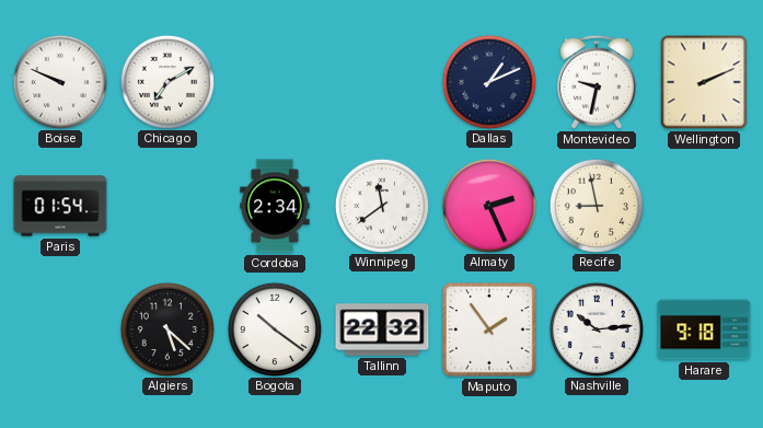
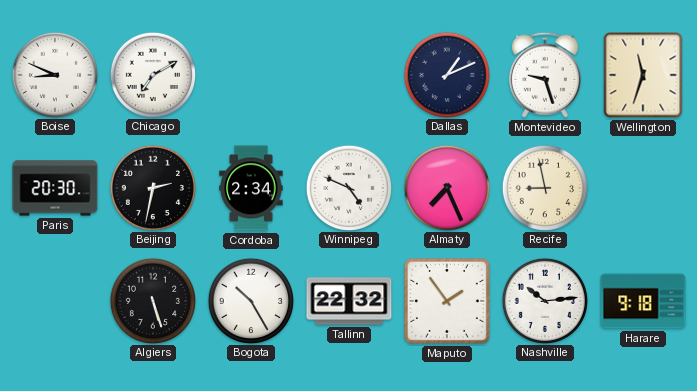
Boise: 9:49 -> 8:49 (54, 74)
Montevideo: 9:32 -> 9:27 (545, 75)
Wellington: 2:11 -> 11:33 (643, 75)
Paris: 01:54 -> 20:30 (55, 188)
Beijing: none -> 2:32 (152, 187)
Winnipeg: 11:39 -> 4:49 (348, 187)
Almaty: 2:26 -> 7:26 (446, 187)
Algiers: 5:22 -> 5:27 (152, 300)
Bogota: 10:21 -> 10:25 (250, 300)
